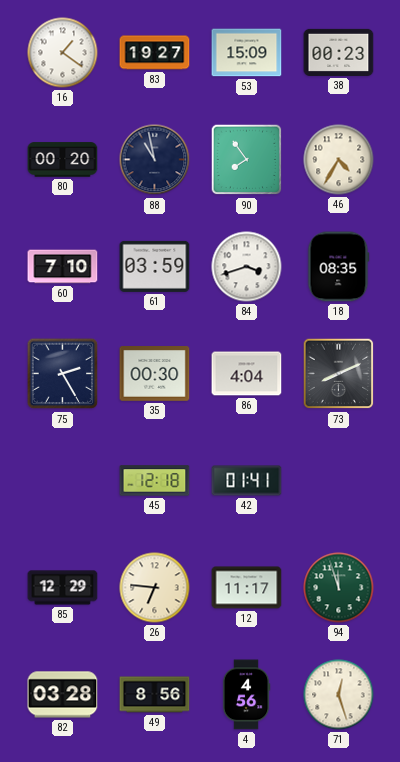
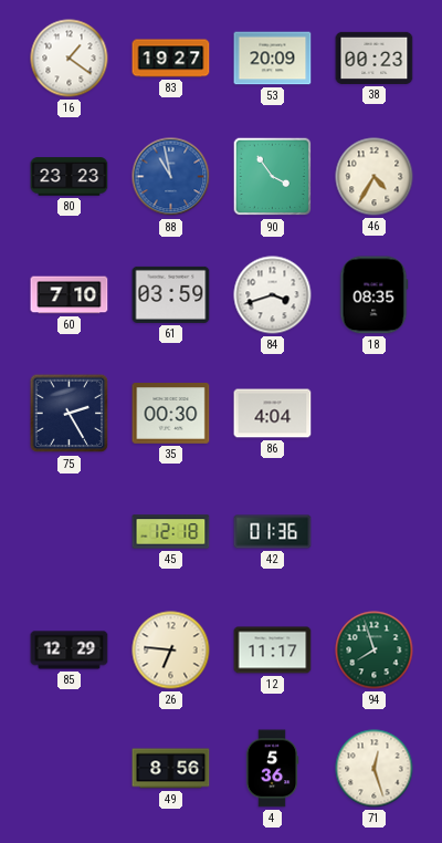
53: 15:09 -> 20:09 (273, 59)
80: 00:20 -> 23:23 (70, 177)
88 dial: navy -> blue (171, 177)
90: 7:54 -> 3:54 (273, 177)
73: 8:11 -> none (339, 374)
42: 01:41 -> 01:36 (273, 532)
94: 11:57 -> 7:57 (375, 651)
82: 03:28 -> none (63, 695)
4: 4:56 -> 5:36 (272, 769)
